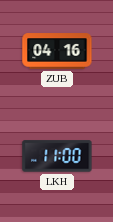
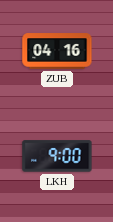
LKH: 11:00 -> 9:00 (57, 156)
